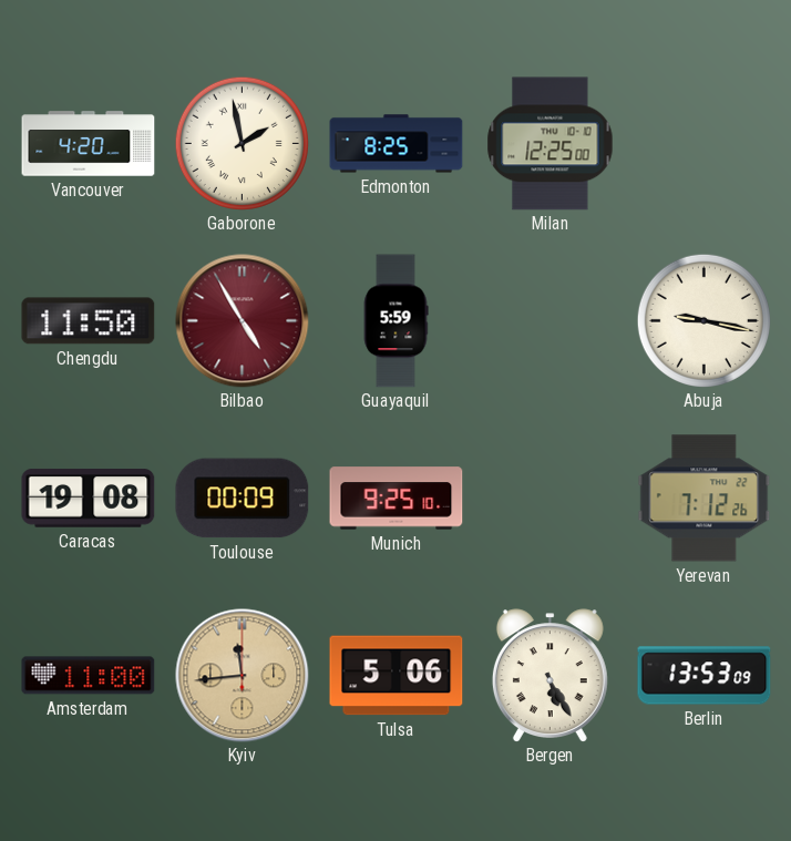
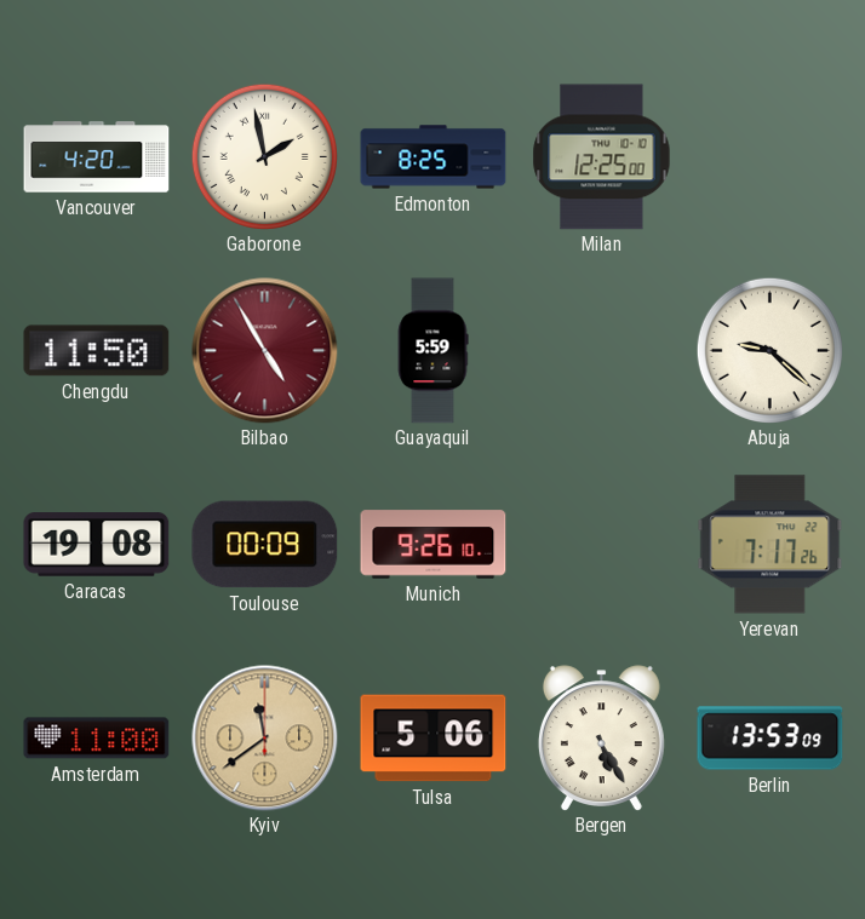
Abuja: 9:17 -> 9:22 (769, 350)
Munich: 9:25 -> 9:26 (434, 545)
Yerevan: 7:12 -> 7:17 (771, 545)
Kyiv: 11:44 -> 11:39 (265, 739)
